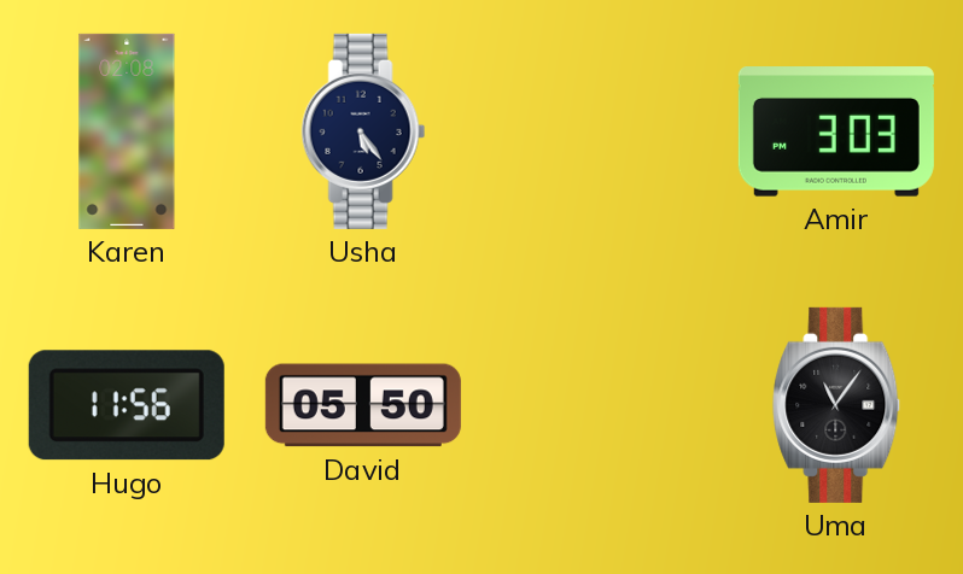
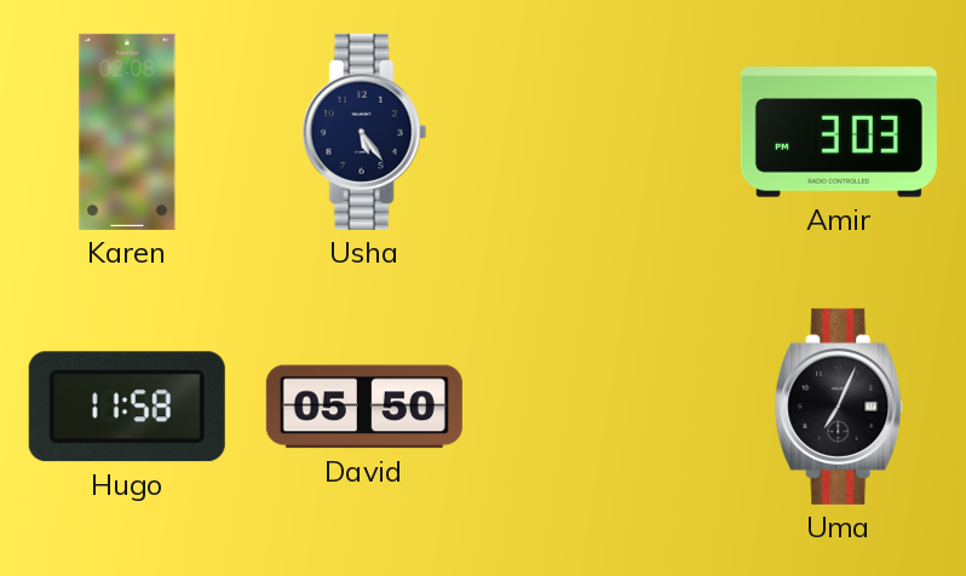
Hugo: 11:56 -> 11:58 (127, 407)
Uma: 11:06 -> 7:04 (840, 407)
